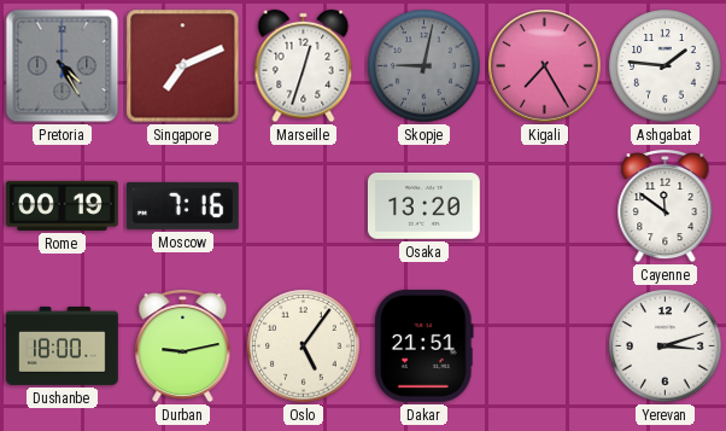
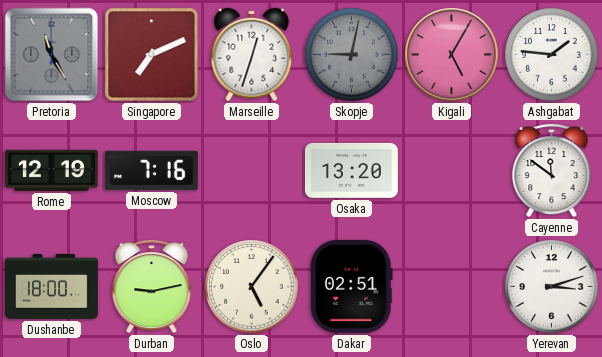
Pretoria: 4:25 -> 11:25 (52, 55)
Kigali: 7:25 -> 5:05 (452, 55)
Rome: 00:19 -> 12:19 (51, 170)
Dakar: 21:51 -> 02:51 (352, 286)
